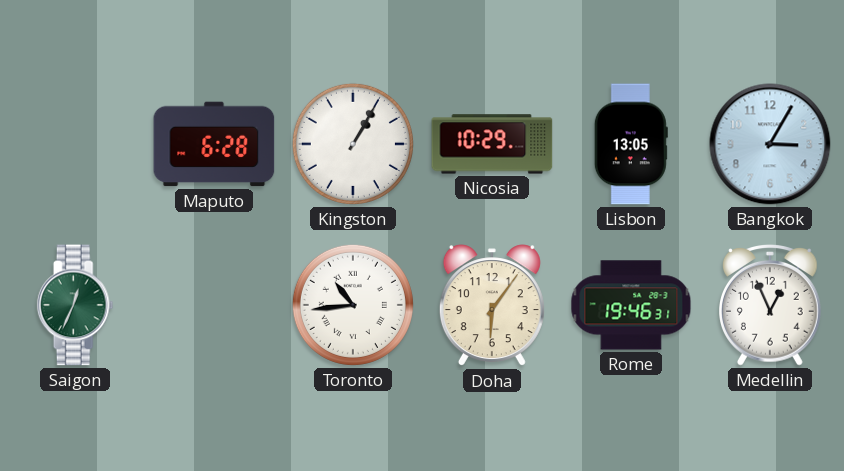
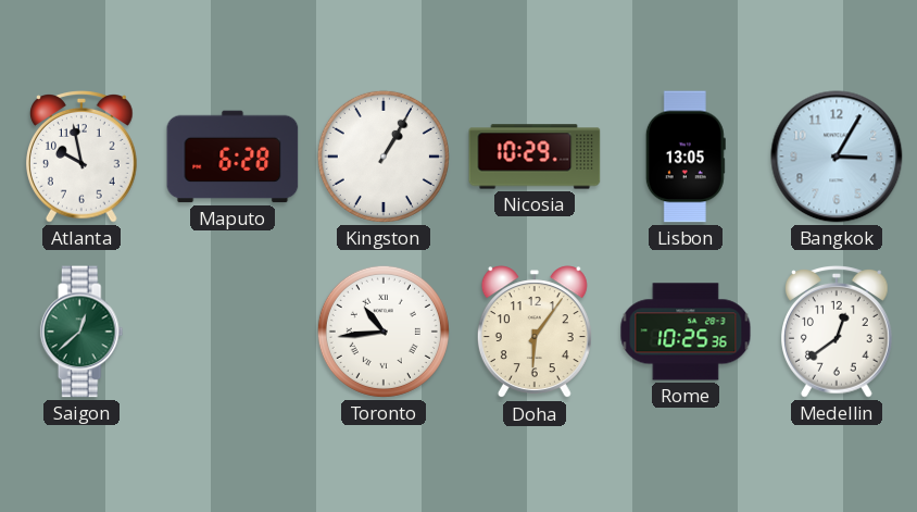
Atlanta: none -> 9:58 (83, 158)
Saigon: 12:34 -> 12:38 (81, 332)
Rome: 19:46 -> 10:25 (686, 332)
Medellin: 12:56 -> 12:39 (838, 333)
